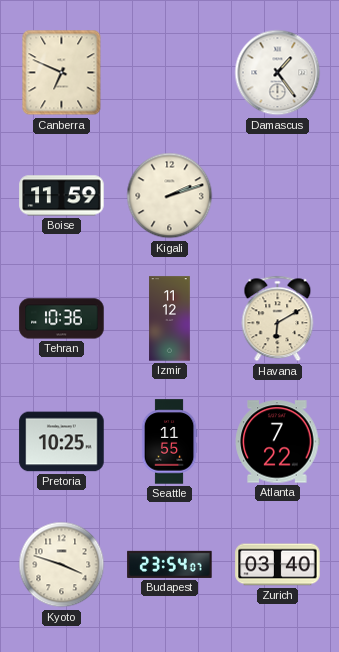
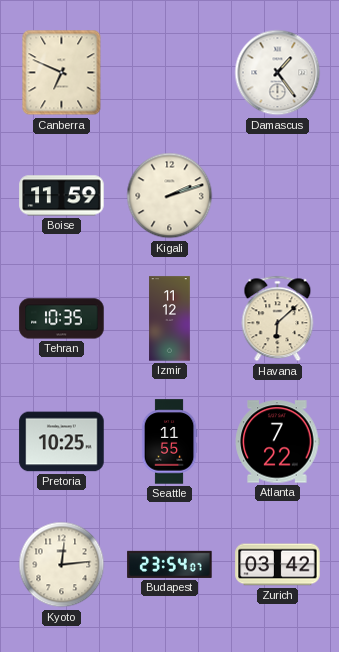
Tehran: 10:36 -> 10:35 (62, 319)
Havana: 6:10 -> 6:08 (278, 319)
Kyoto: 3:48 -> 12:14 (62, 565)
Zurich: 03:40 -> 03:42 (278, 565)
